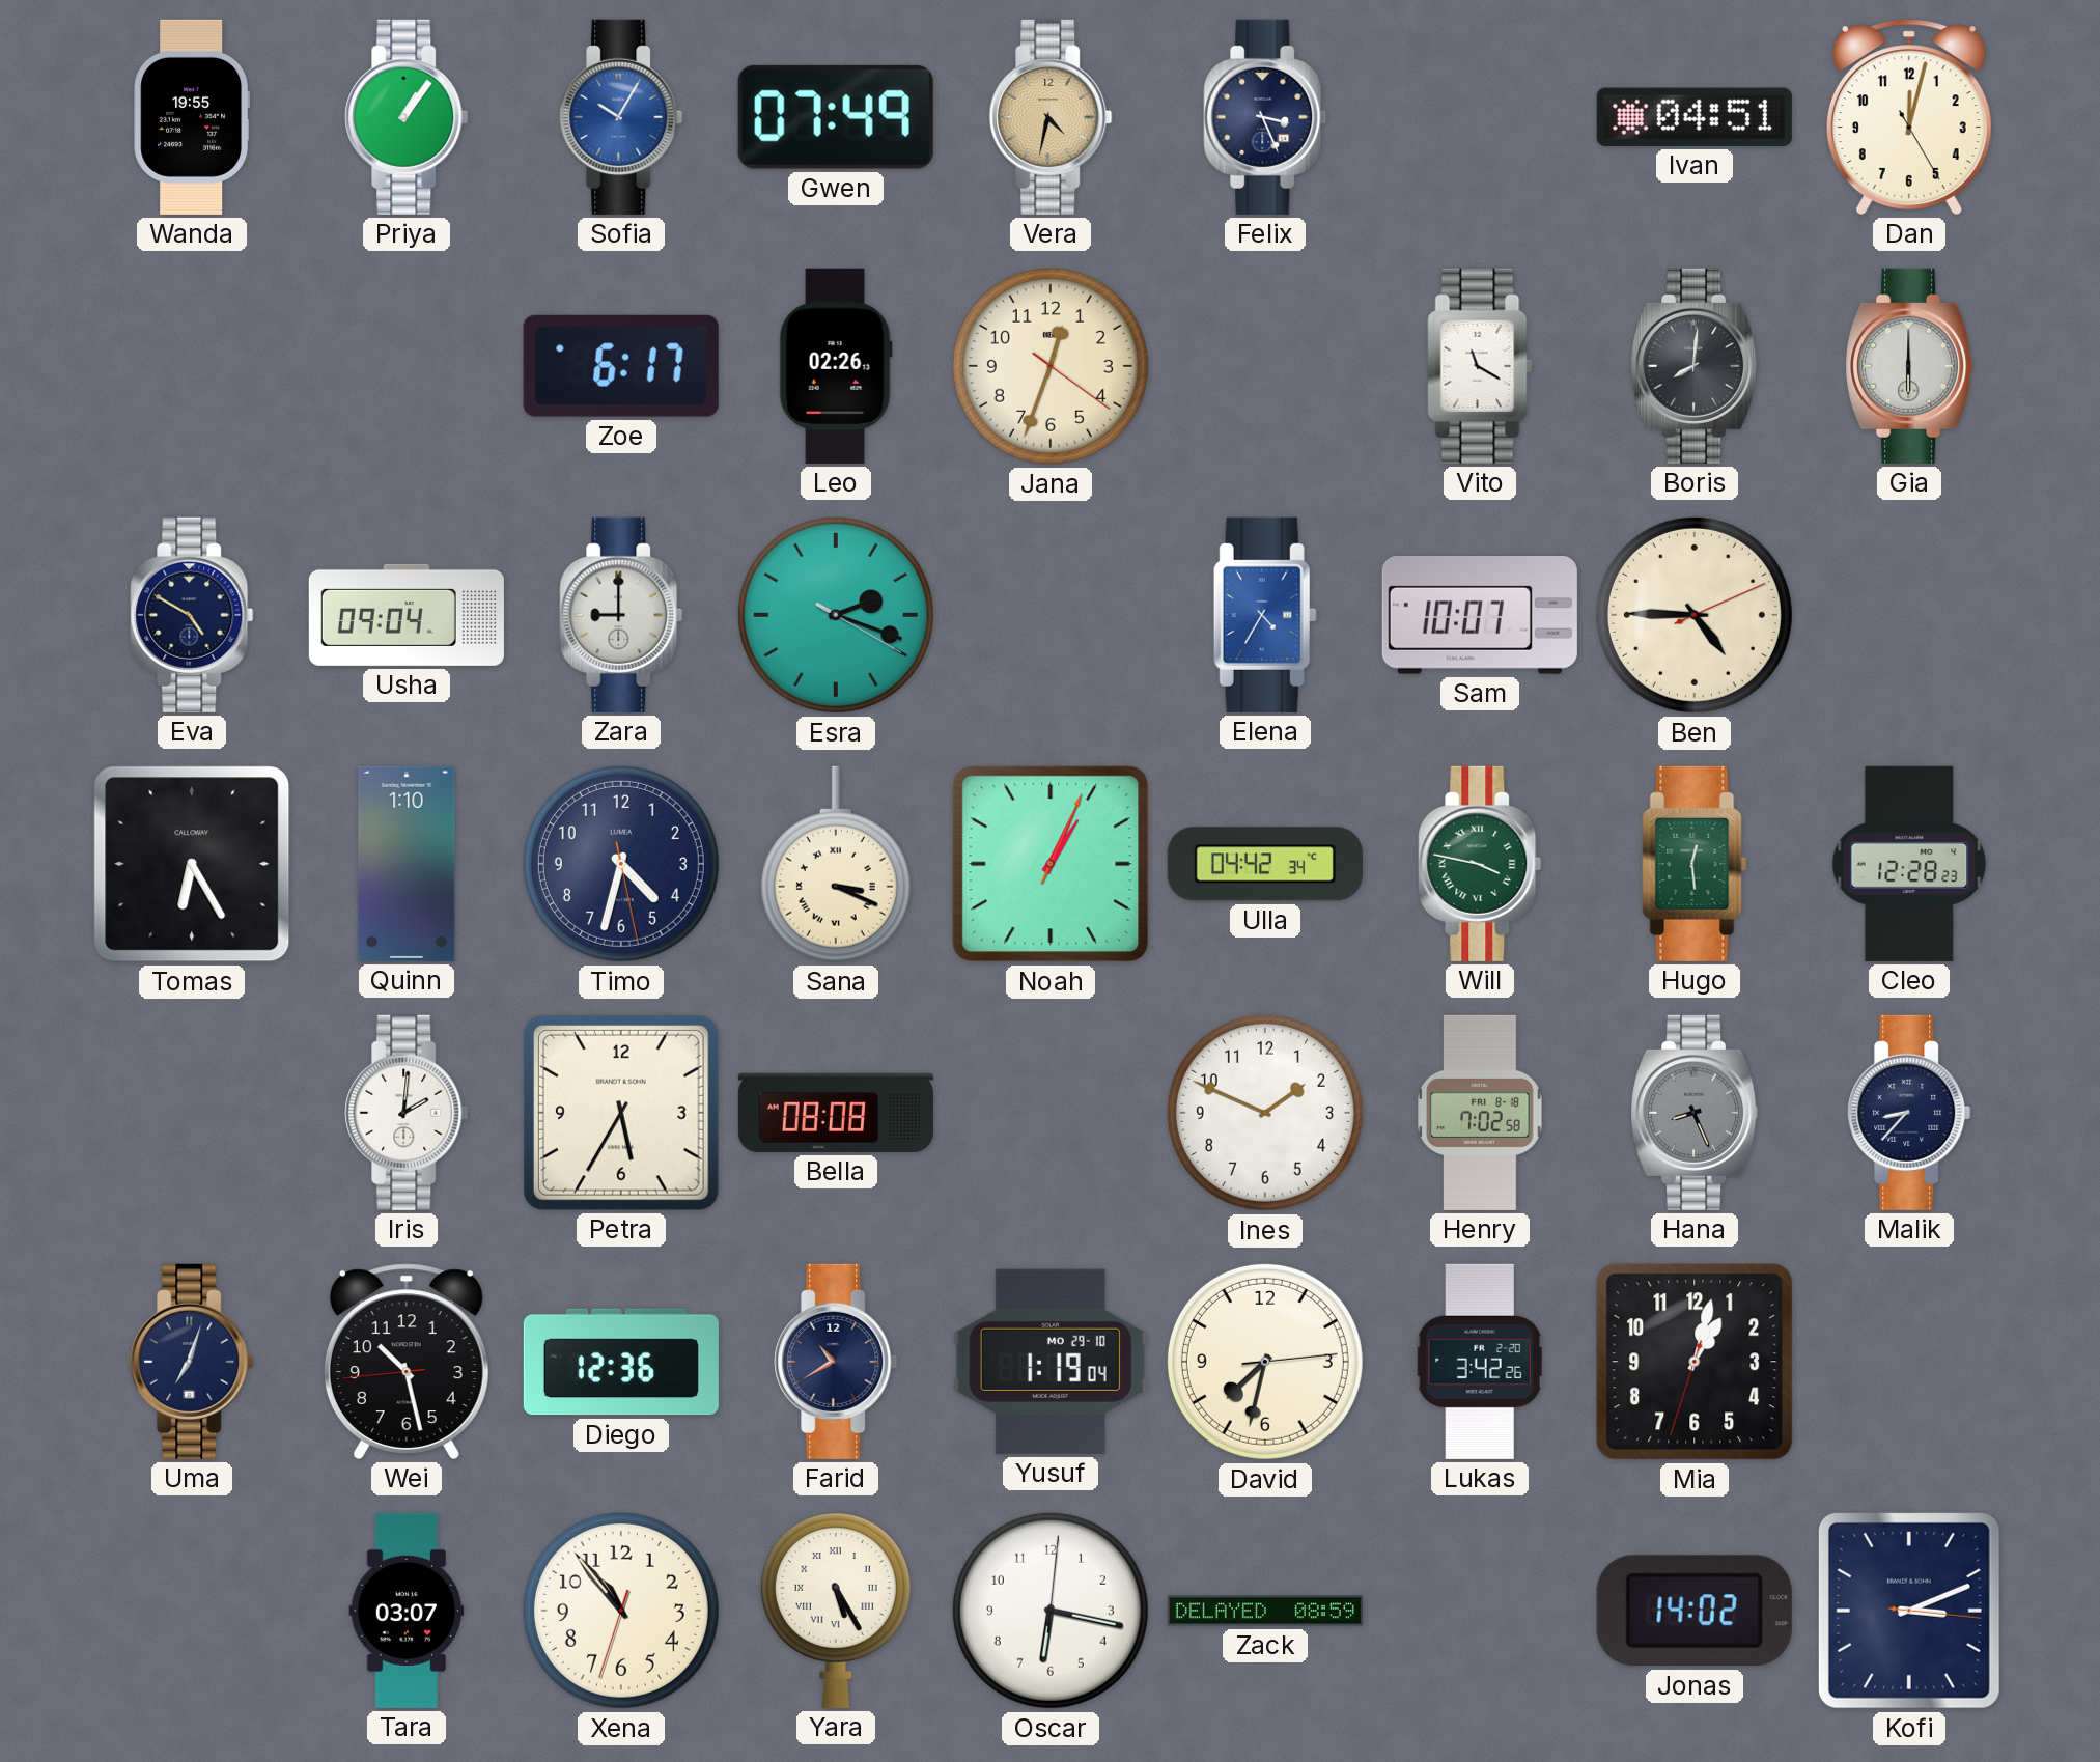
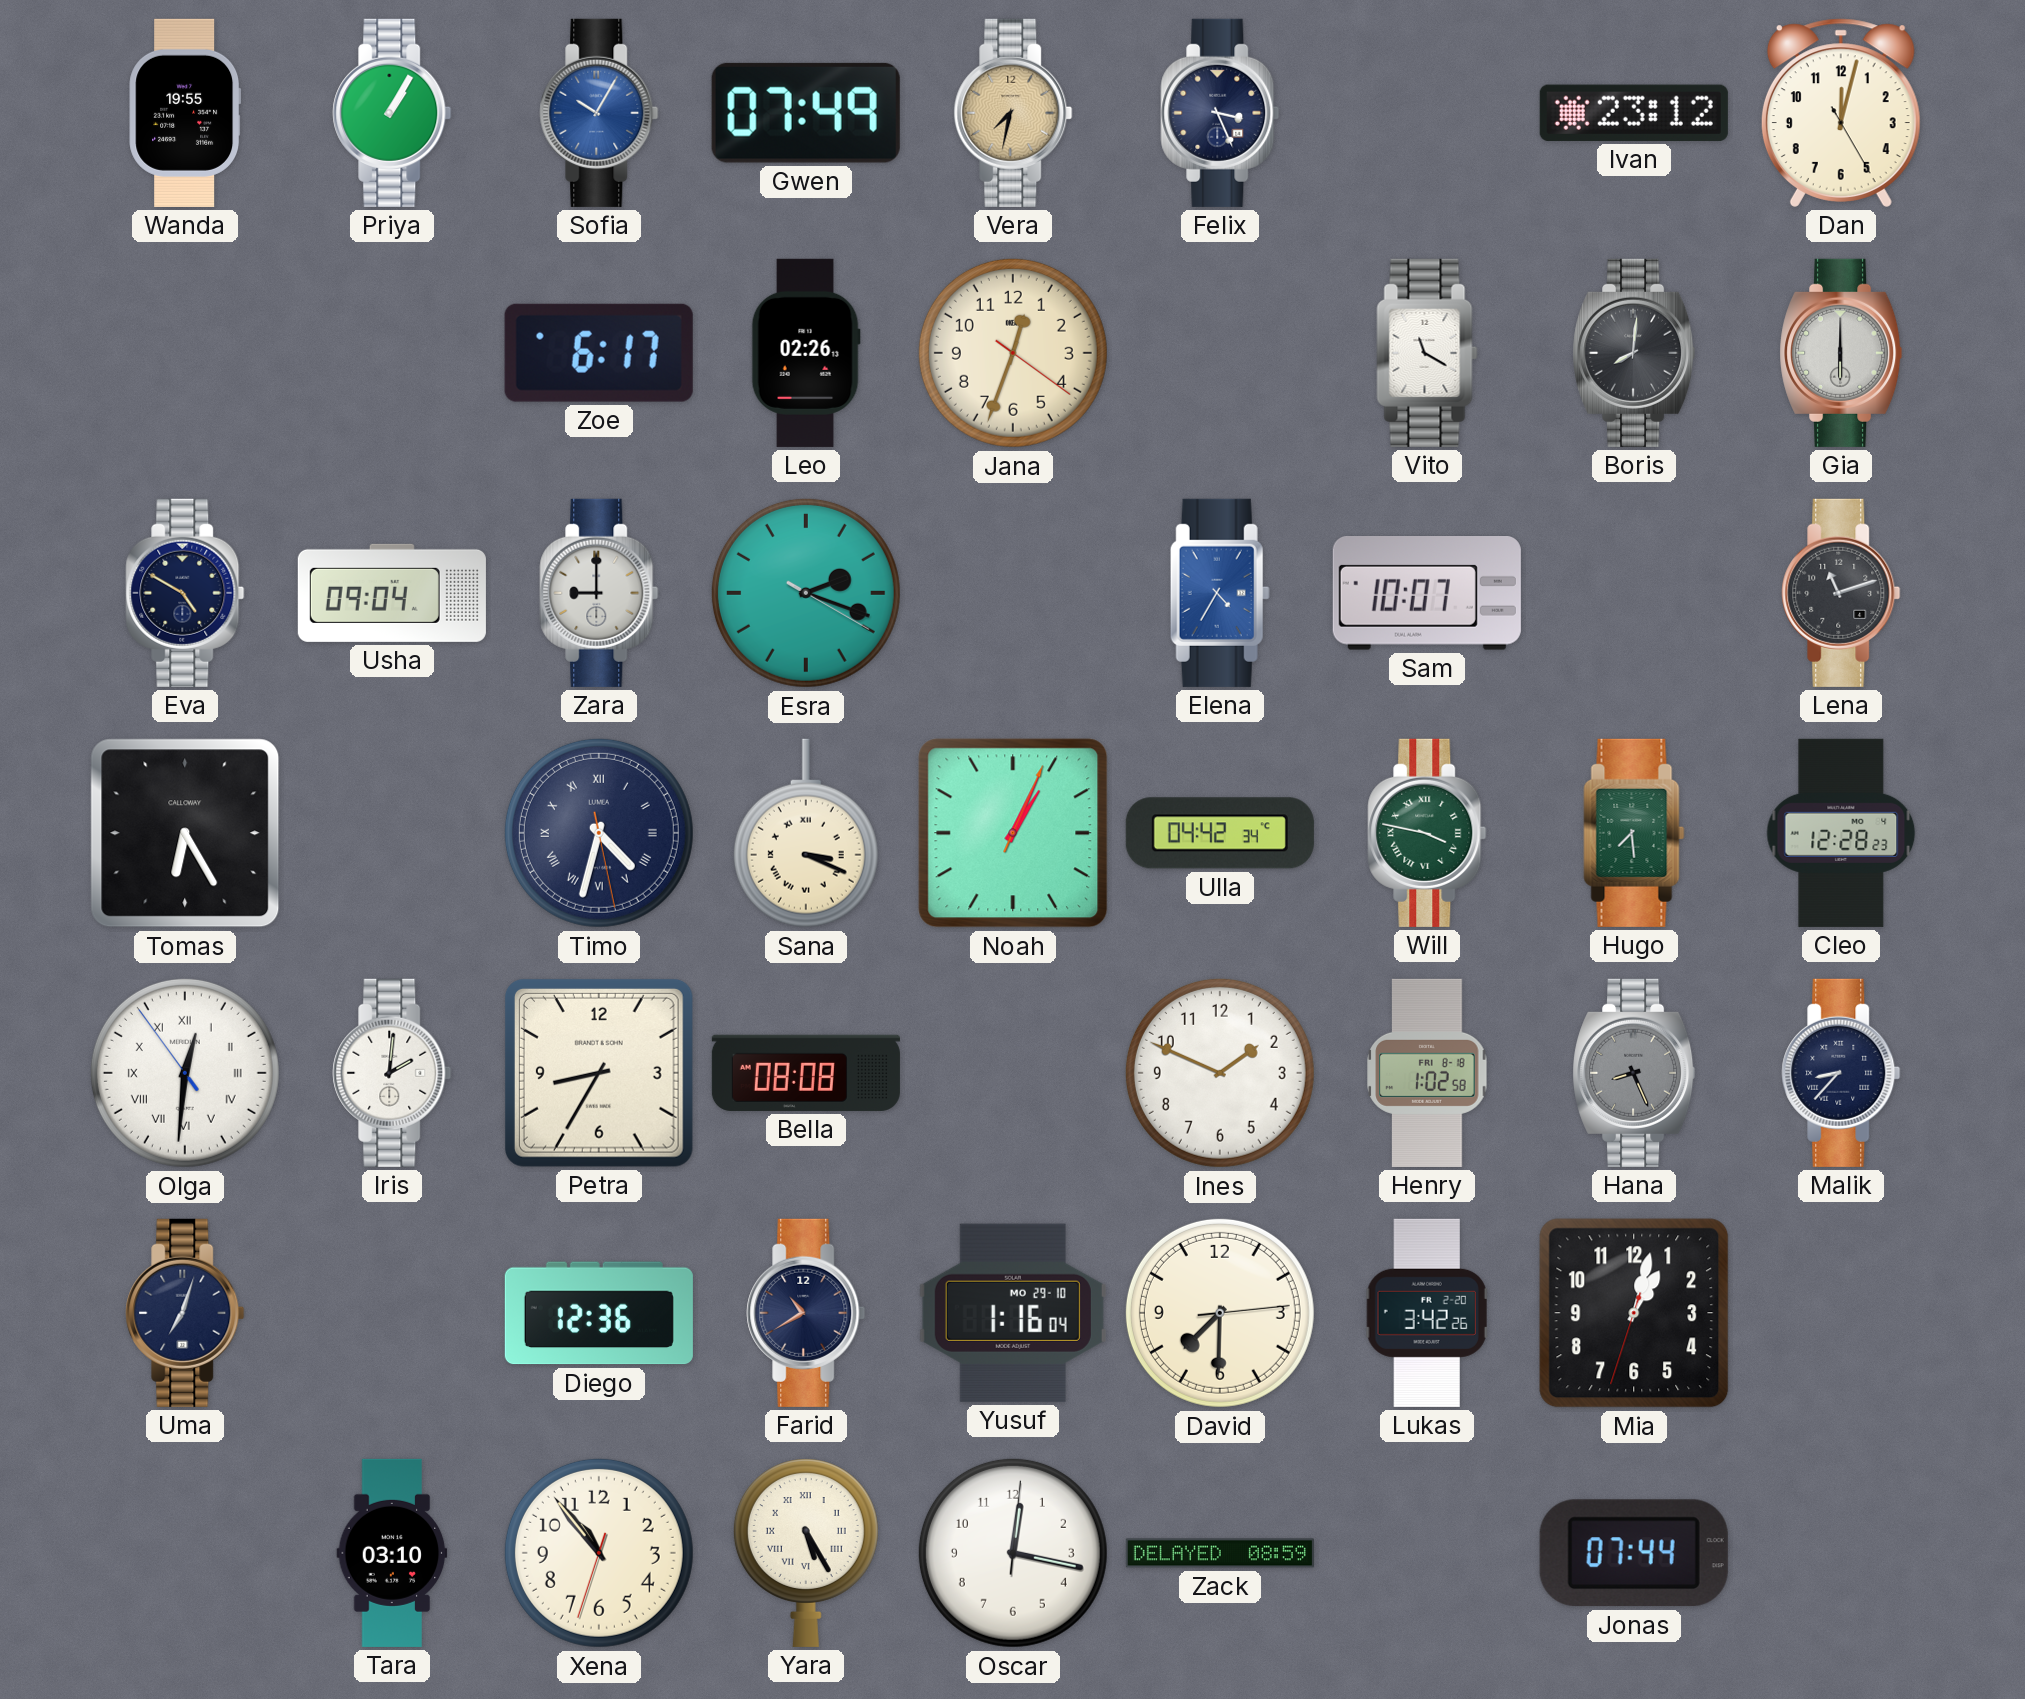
Priya: 1:06 -> 1:05 (392, 113)
Vera: 4:32 -> 7:32 (1013, 113)
Ivan: 04:51 -> 23:12 (1634, 113)
Ben: 4:45 -> none (1695, 615)
Lena: none -> 11:12 (1841, 593)
Quinn: 1:10 -> none (407, 864)
Timo numerals: Arabic -> Roman (599, 833)
Hugo: 12:29 -> 7:29 (1634, 833)
Olga: none -> 12:30 (185, 1073)
Petra: 5:35 -> 8:35 (599, 1073)
Henry: 7:02 -> 1:02 (1427, 1073)
Wei: 10:27 -> none (407, 1362)
Yusuf: 1:19 -> 1:16 (1013, 1313)
David: 7:32 -> 7:30 (1220, 1313)
Tara: 03:07 -> 03:10 (392, 1553)
Oscar: 6:17 -> 12:17 (1013, 1553)
Jonas: 14:02 -> 07:44 (1634, 1553)
Kofi: 3:11 -> none (1909, 1611)
